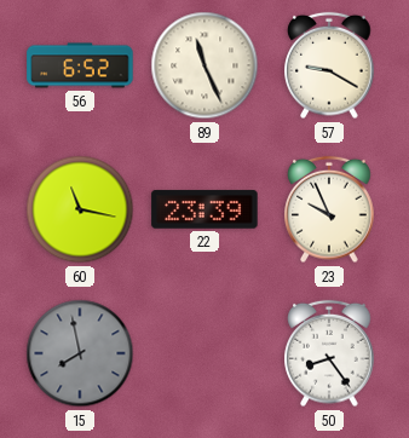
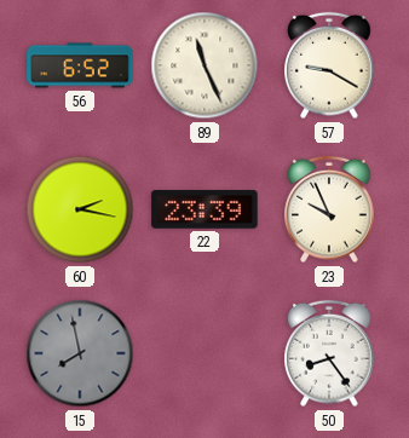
60: 11:17 -> 2:17 (80, 209)
